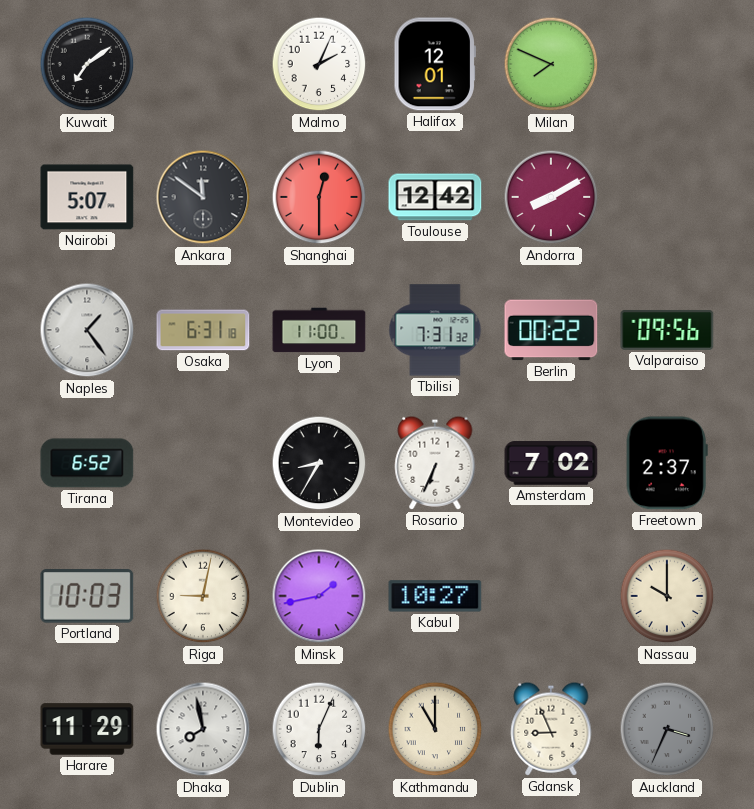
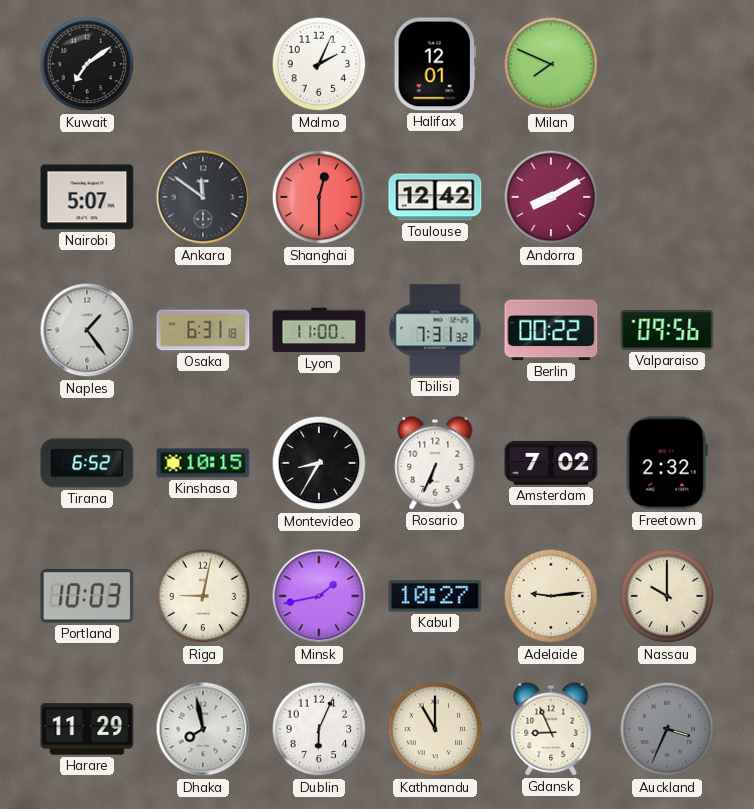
Kinshasa: none -> 10:15 (203, 463)
Freetown: 2:37 -> 2:32 (667, 463)
Adelaide: none -> 9:14 (551, 596)
